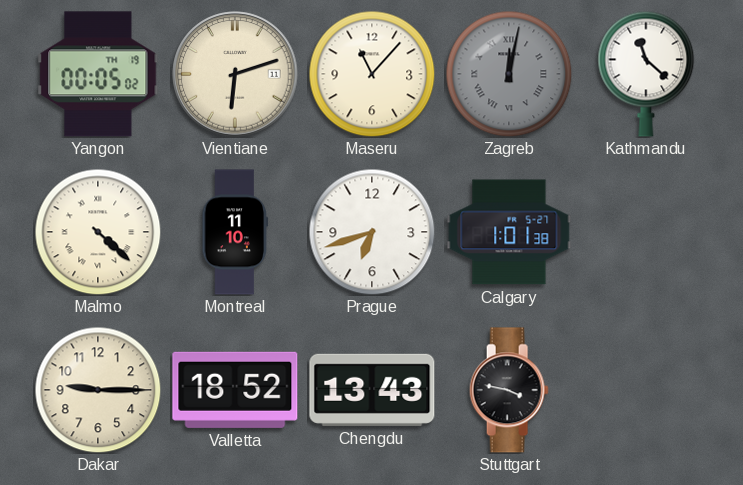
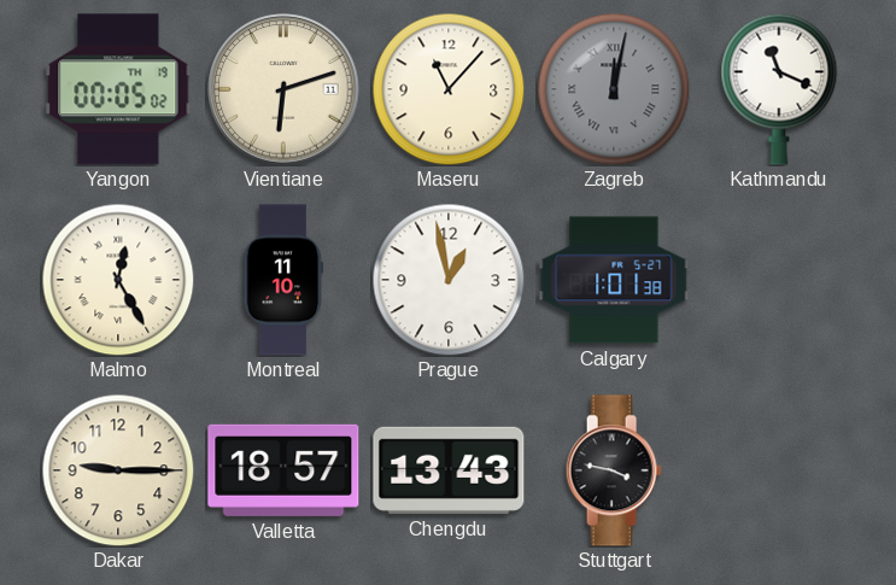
Kathmandu: 11:22 -> 11:19 (779, 89)
Malmo: 4:22 -> 12:25 (118, 280)
Prague: 6:42 -> 12:58 (449, 280)
Valletta: 18:52 -> 18:57 (283, 470)
